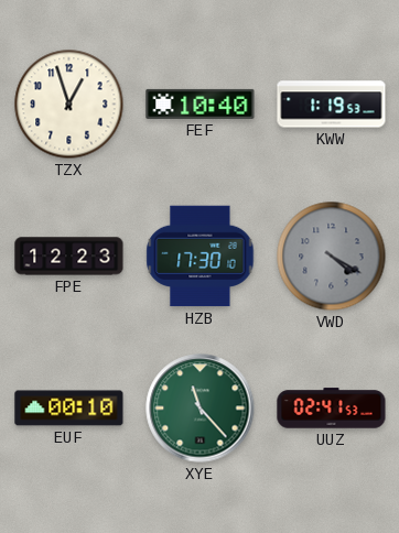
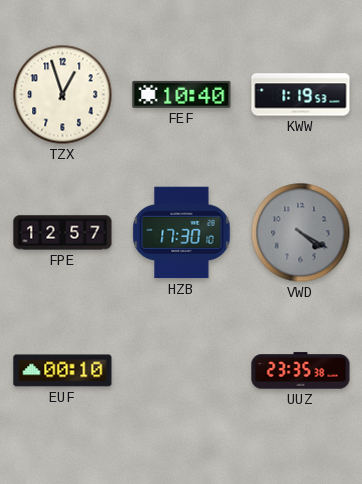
FPE: 12:23 -> 12:57 (63, 233)
XYE: 11:23 -> none (201, 409)
UUZ: 02:41 -> 23:35 (301, 371)
